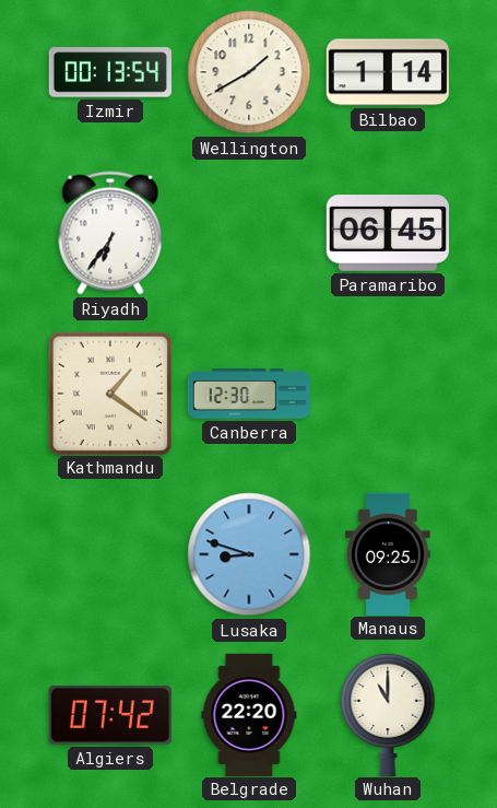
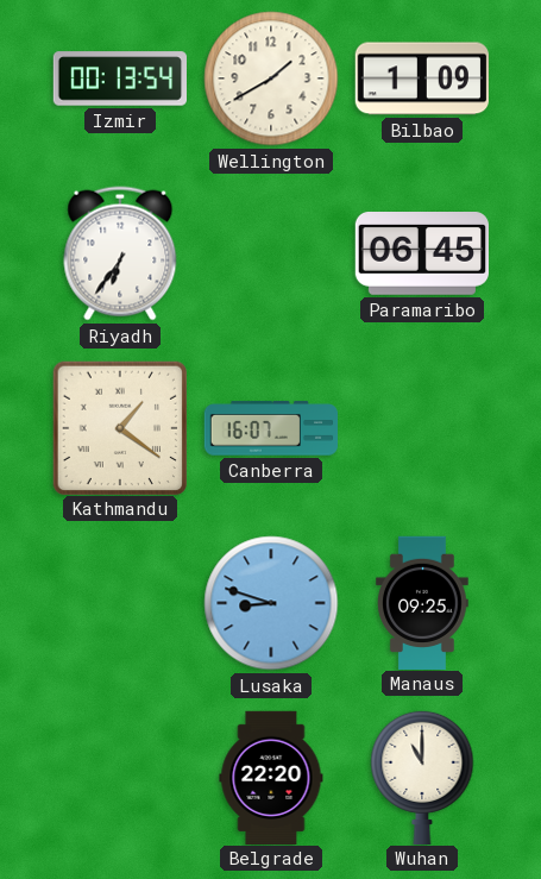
Bilbao: 1:14 -> 1:09 (422, 79)
Canberra: 12:30 -> 16:07 (270, 428)
Algiers: 07:42 -> none (110, 715)
